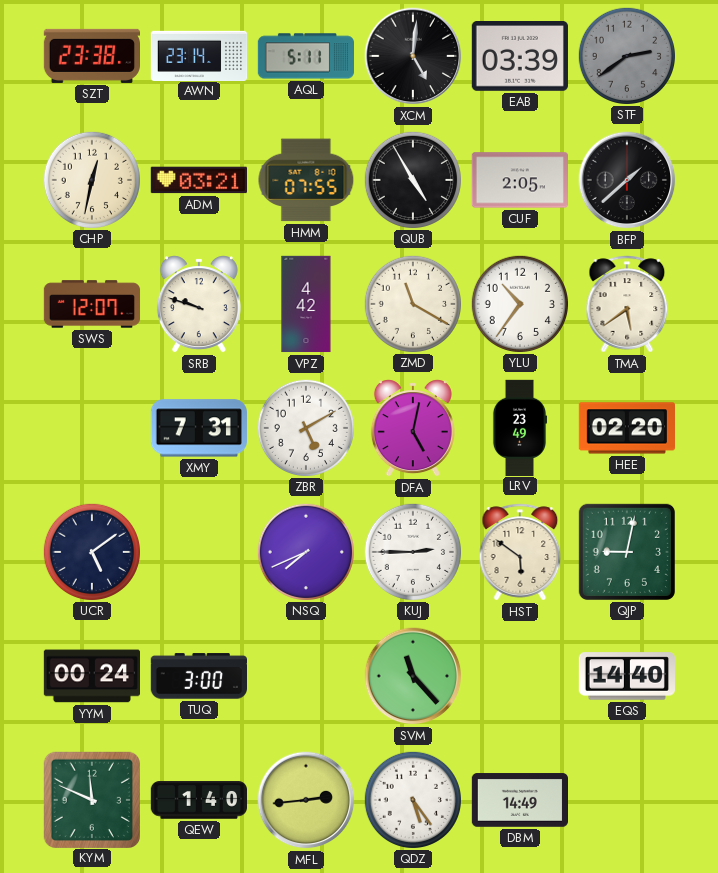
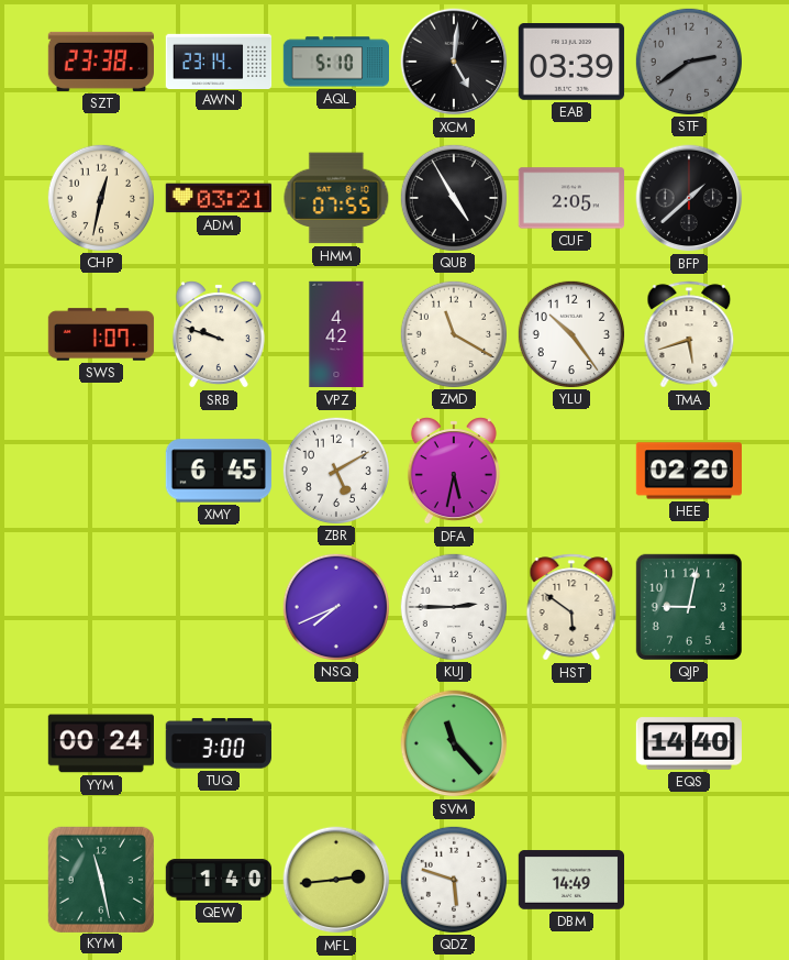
AQL: 5:11 -> 5:10 (335, 62)
SWS: 12:07 -> 1:07 (101, 334)
YLU: 10:36 -> 10:24 (570, 333)
TMA: 5:39 -> 5:42 (689, 334)
XMY: 7:31 -> 6:45 (219, 471)
DFA: 5:02 -> 5:32 (454, 471)
LRV: 23:49 -> none (520, 427)
UCR: 5:09 -> none (91, 551)
KYM: 11:49 -> 11:28 (100, 879)
QDZ: 5:24 -> 5:48 (453, 879)
